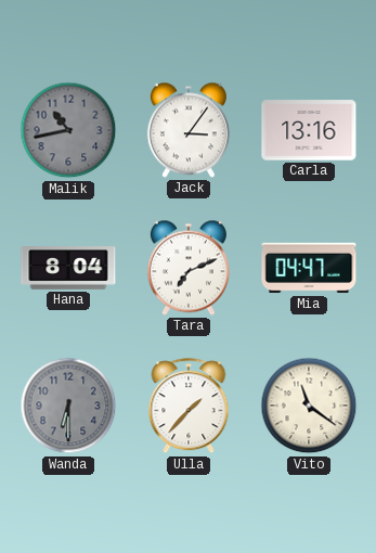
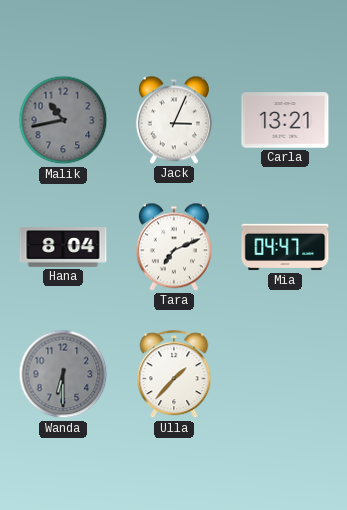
Jack: 3:06 -> 3:04 (174, 120)
Carla: 13:16 -> 13:21 (285, 120)
Vito: 11:21 -> none (309, 406)
